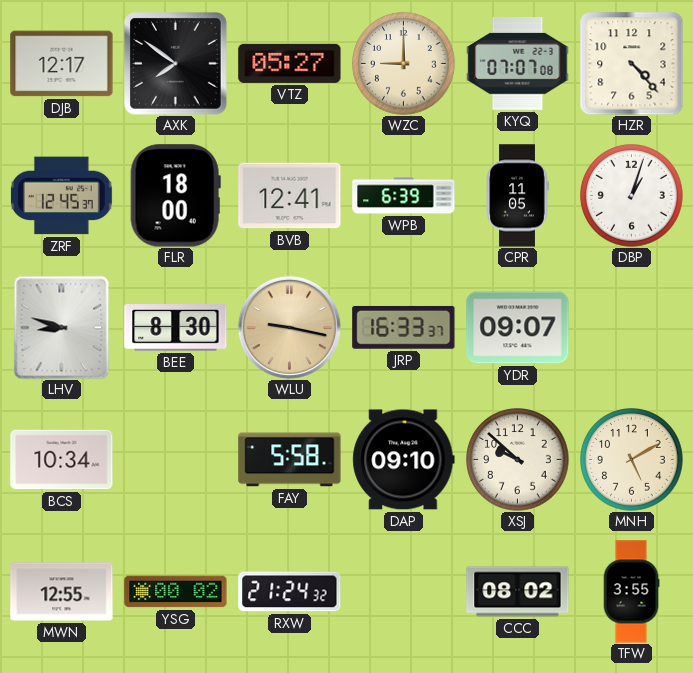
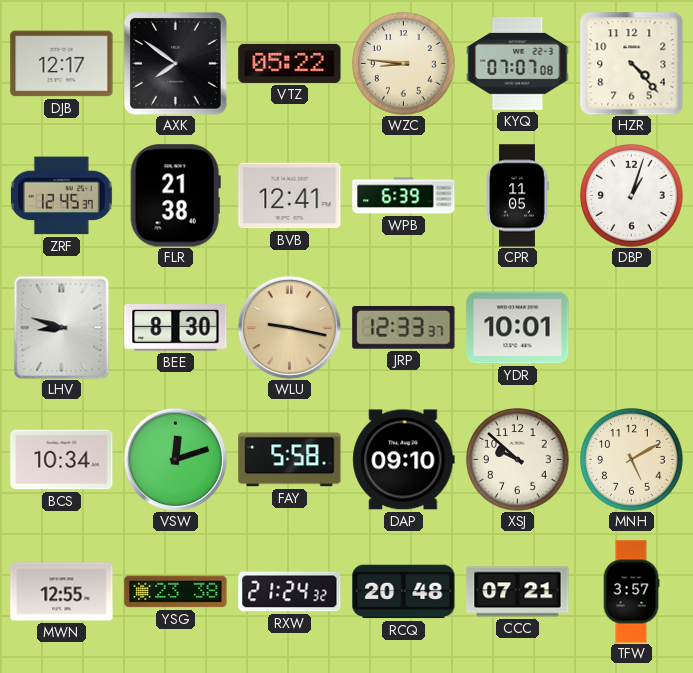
VTZ: 05:27 -> 05:22 (290, 63)
WZC: 9:00 -> 8:46 (404, 64)
FLR: 18:00 -> 21:38 (175, 196)
JRP: 16:33 -> 12:33 (404, 327)
YDR: 09:07 -> 10:01 (518, 328)
VSW: none -> 12:12 (175, 459)
YSG: 00:02 -> 23:38 (176, 592)
RCQ: none -> 20:48 (404, 592)
CCC: 08:02 -> 07:21 (518, 592)
TFW: 3:55 -> 3:57 (631, 592)
